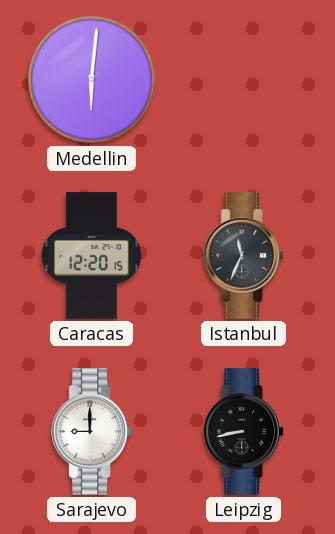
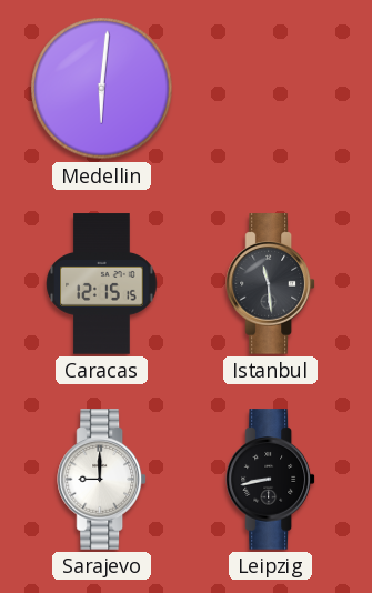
Caracas: 12:20 -> 12:15 (102, 284)
Istanbul: 11:34 -> 11:29 (271, 284)
